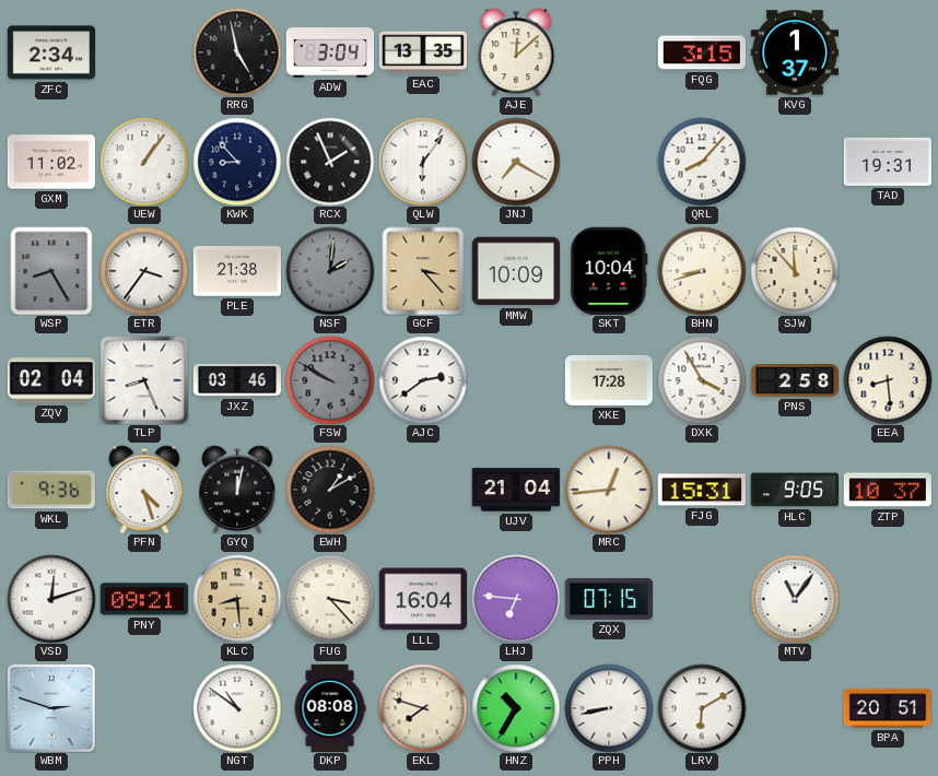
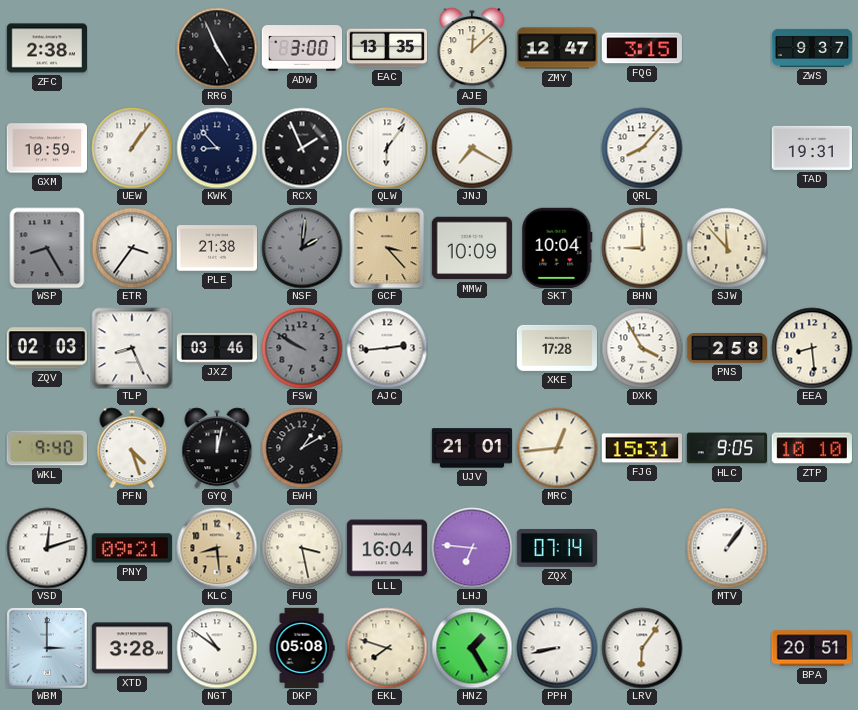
ZFC: 2:34 -> 2:38 (46, 48)
RRG: 4:58 -> 4:56 (217, 48)
ADW: 3:04 -> 3:00 (302, 48)
ZMY: none -> 12:47 (557, 48)
KVG: 1:37 -> none (794, 52)
ZWS: none -> 9:37 (812, 48)
GXM: 11:02 -> 10:59 (46, 148)
BHN: 8:42 -> 9:00 (642, 248)
ZQV: 02:04 -> 02:03 (46, 348)
AJC: 2:39 -> 2:44 (387, 348)
WKL: 9:36 -> 9:40 (47, 448)
UJV: 21:04 -> 21:01 (471, 448)
ZTP: 10:37 -> 10:10 (812, 448)
FUG: 3:23 -> 3:28 (302, 548)
ZQX: 07:15 -> 07:14 (556, 548)
MTV: 11:06 -> 1:06 (727, 548)
WBM: 2:48 -> 3:00 (47, 648)
XTD: none -> 3:28 (131, 648)
DKP: 08:08 -> 05:08 (302, 648)
HNZ: 10:35 -> 1:25 (472, 648)
LRV: 6:10 -> 6:06 (642, 648)
